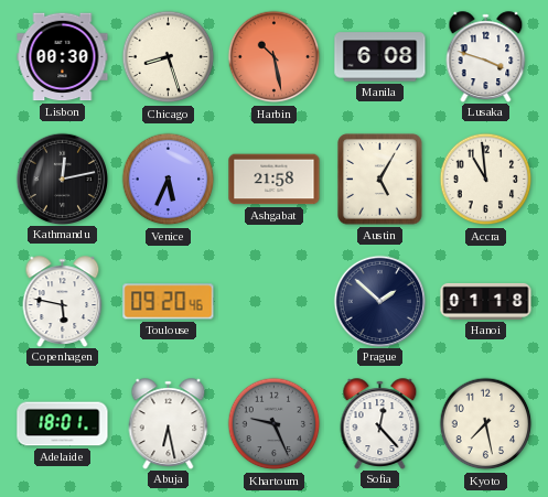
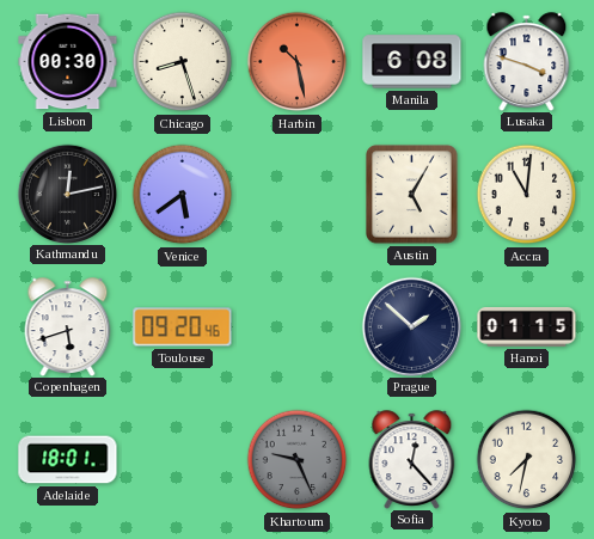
Venice: 5:34 -> 5:39 (183, 195)
Ashgabat: 21:58 -> none (275, 180)
Accra: 10:59 -> 11:01 (527, 195)
Copenhagen: 5:47 -> 5:42 (68, 326)
Hanoi: 01:18 -> 01:15 (527, 326)
Abuja: 6:28 -> none (169, 423)
Kyoto: 7:28 -> 7:32 (527, 460)
